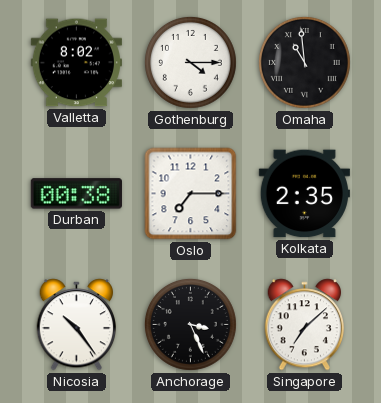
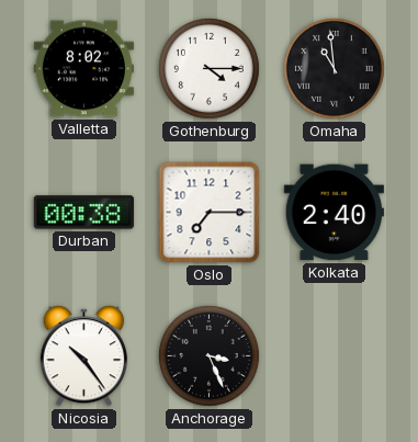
Kolkata: 2:35 -> 2:40 (334, 213)
Singapore: 7:08 -> none (304, 325)
